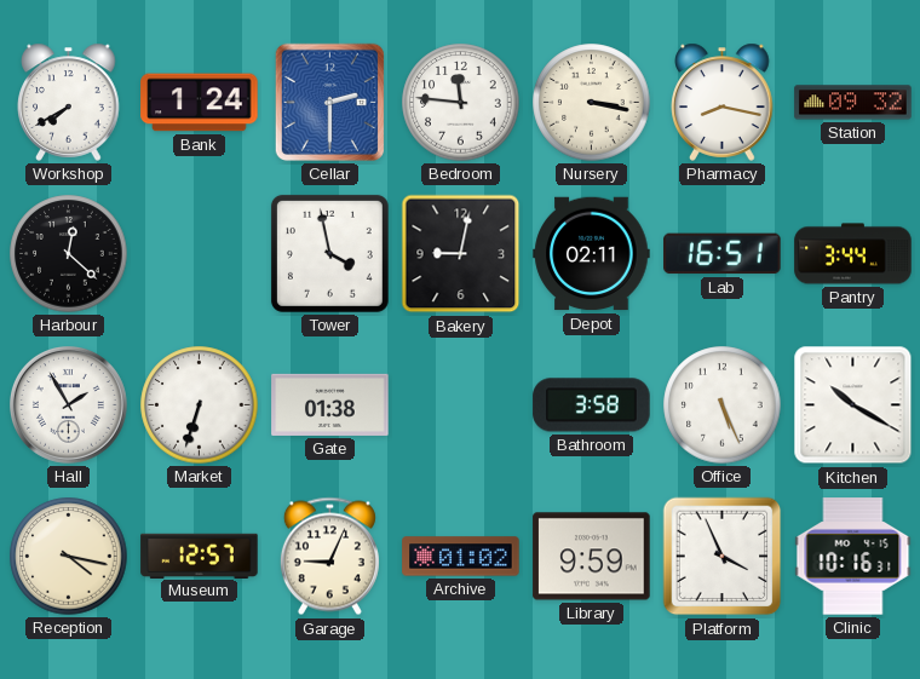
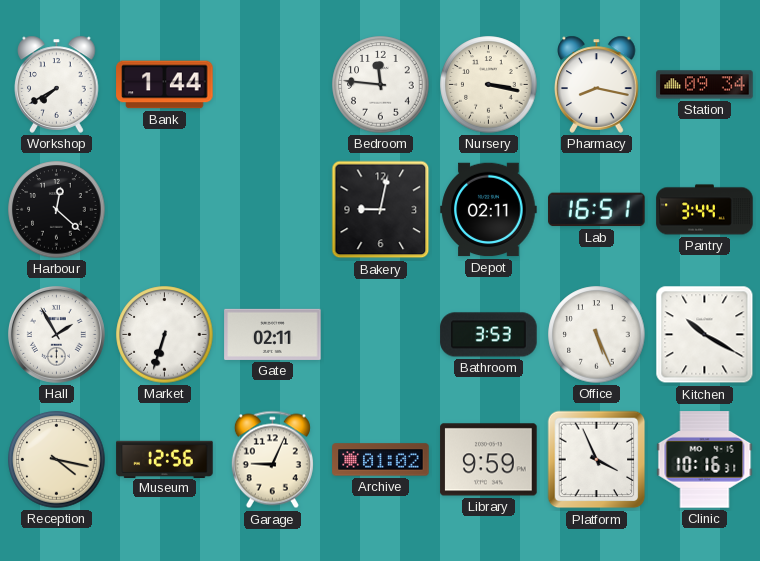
Bank: 1:24 -> 1:44 (165, 85)
Cellar: 2:30 -> none (329, 102)
Station: 09:32 -> 09:34 (705, 85)
Tower: 3:58 -> none (329, 253)
Gate: 01:38 -> 02:11 (273, 334)
Bathroom: 3:58 -> 3:53 (489, 335)
Museum: 12:57 -> 12:56 (165, 459)
